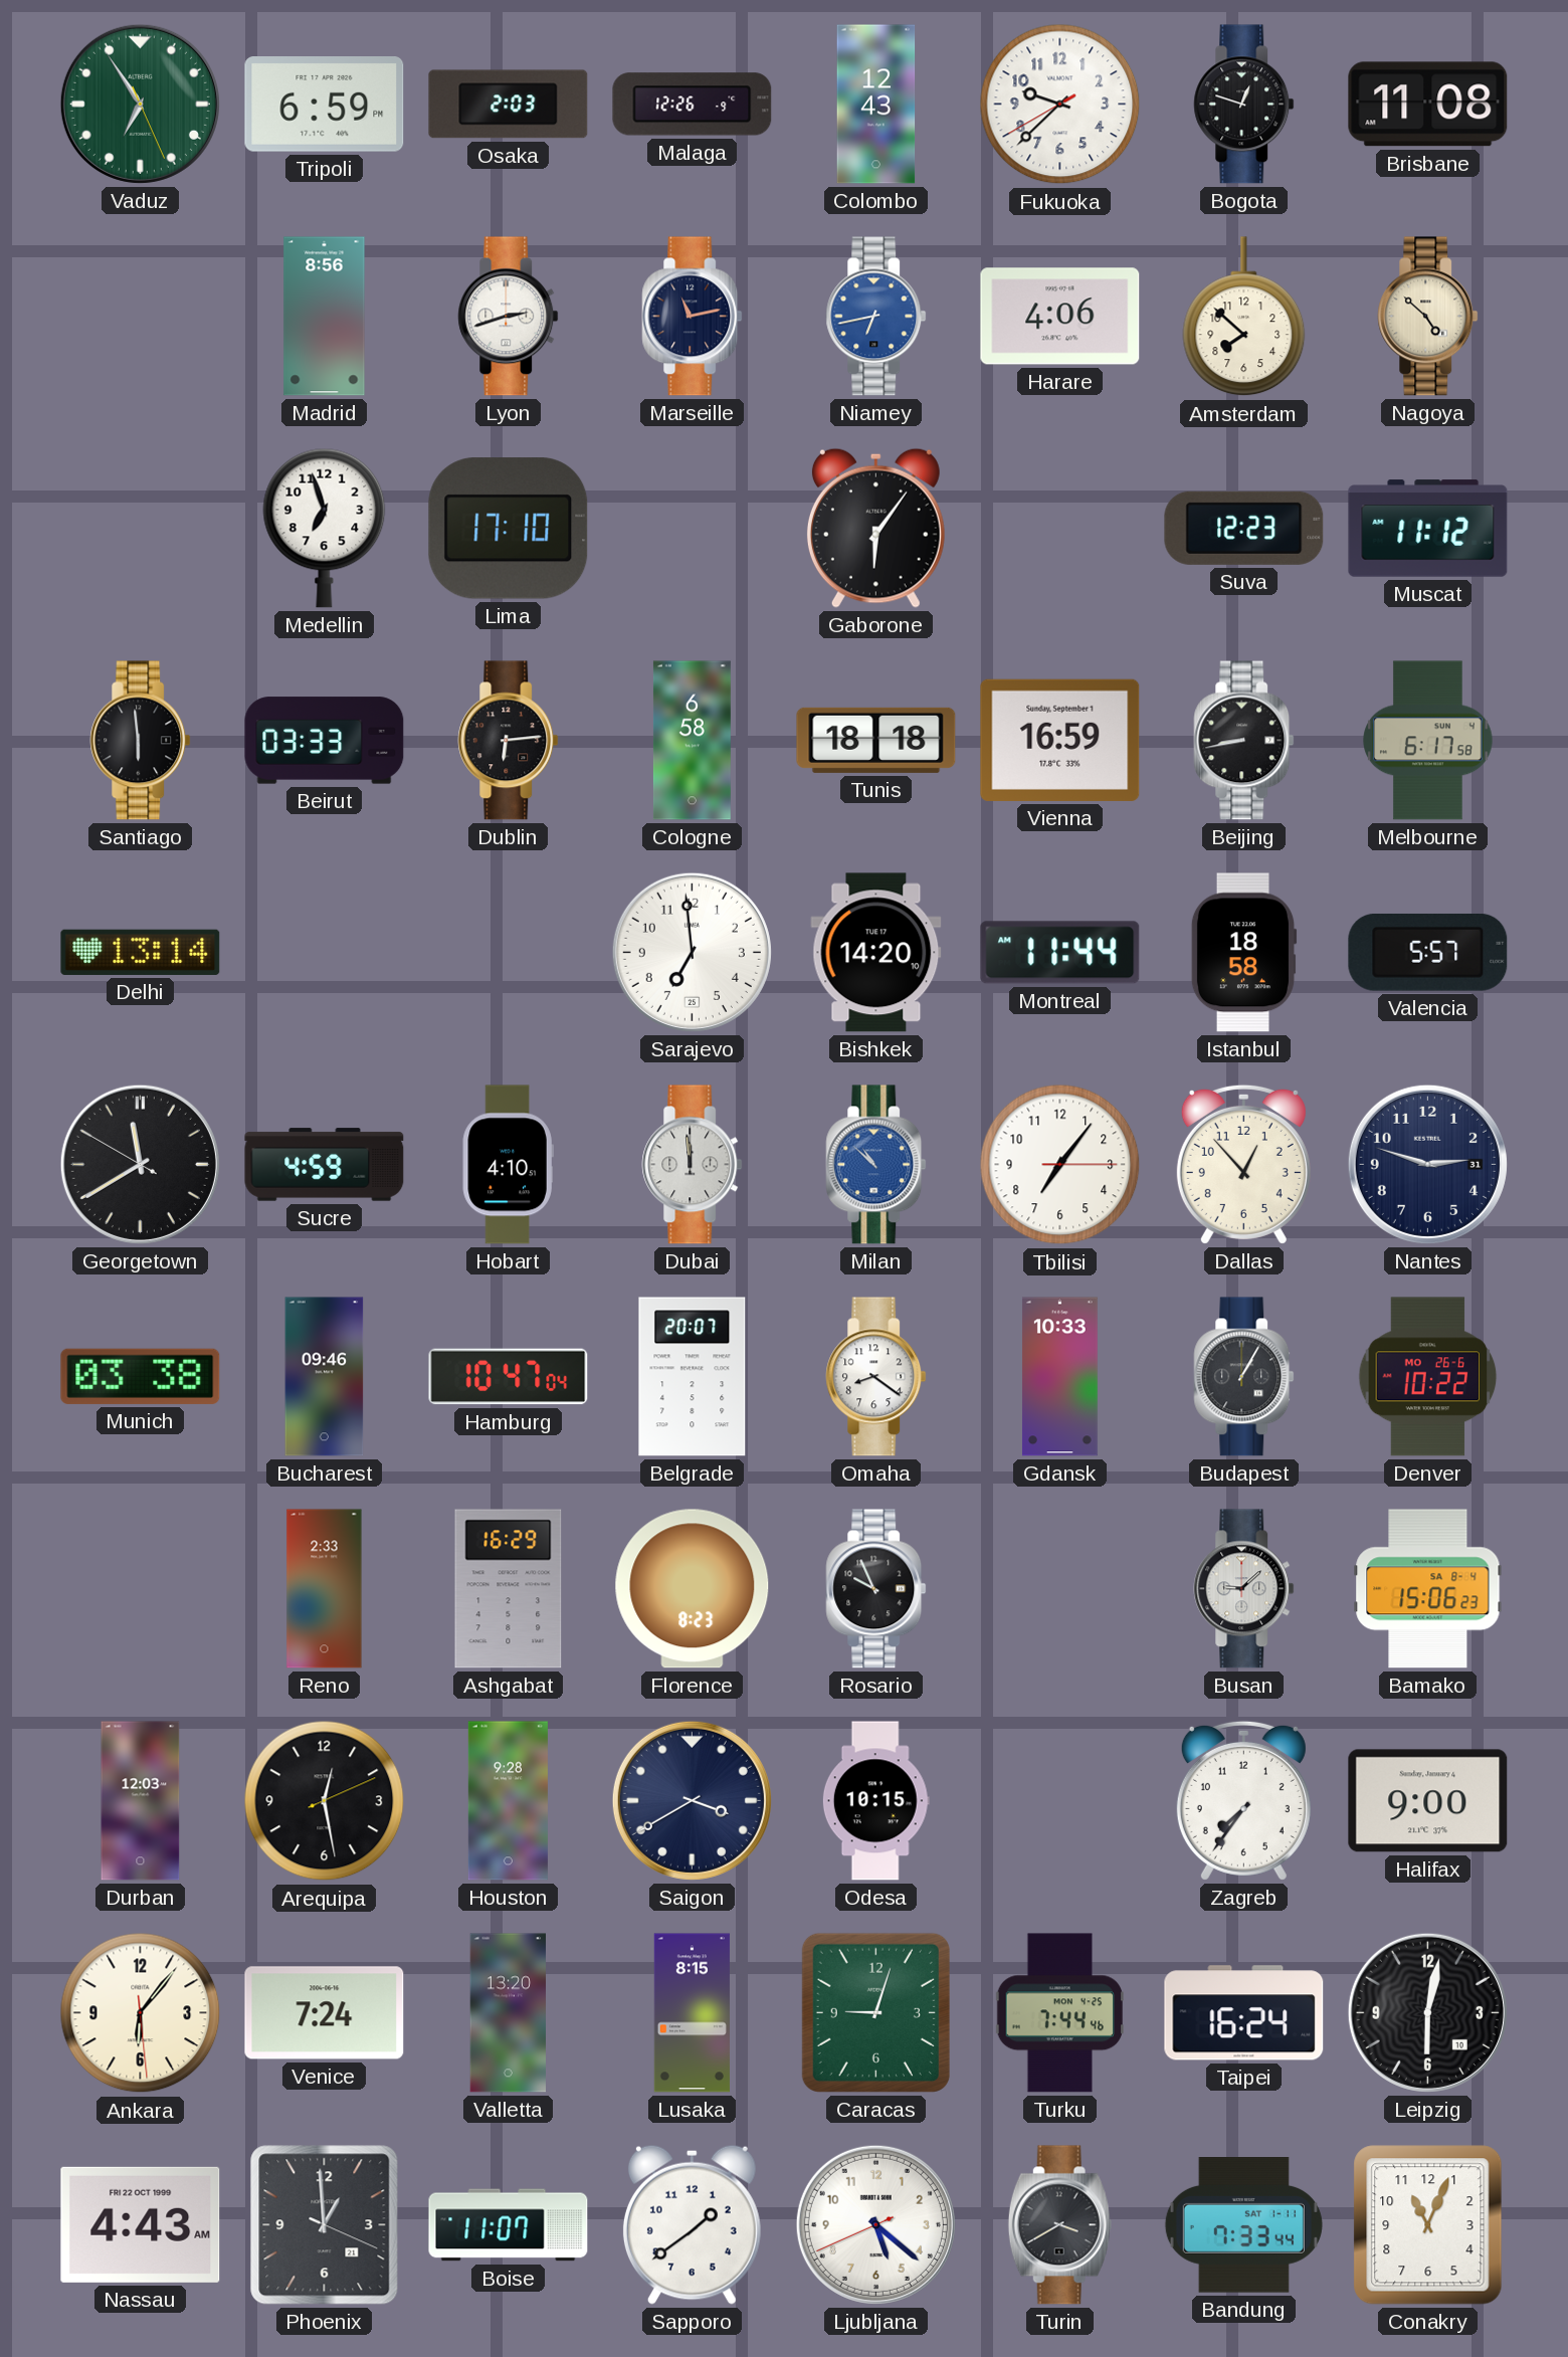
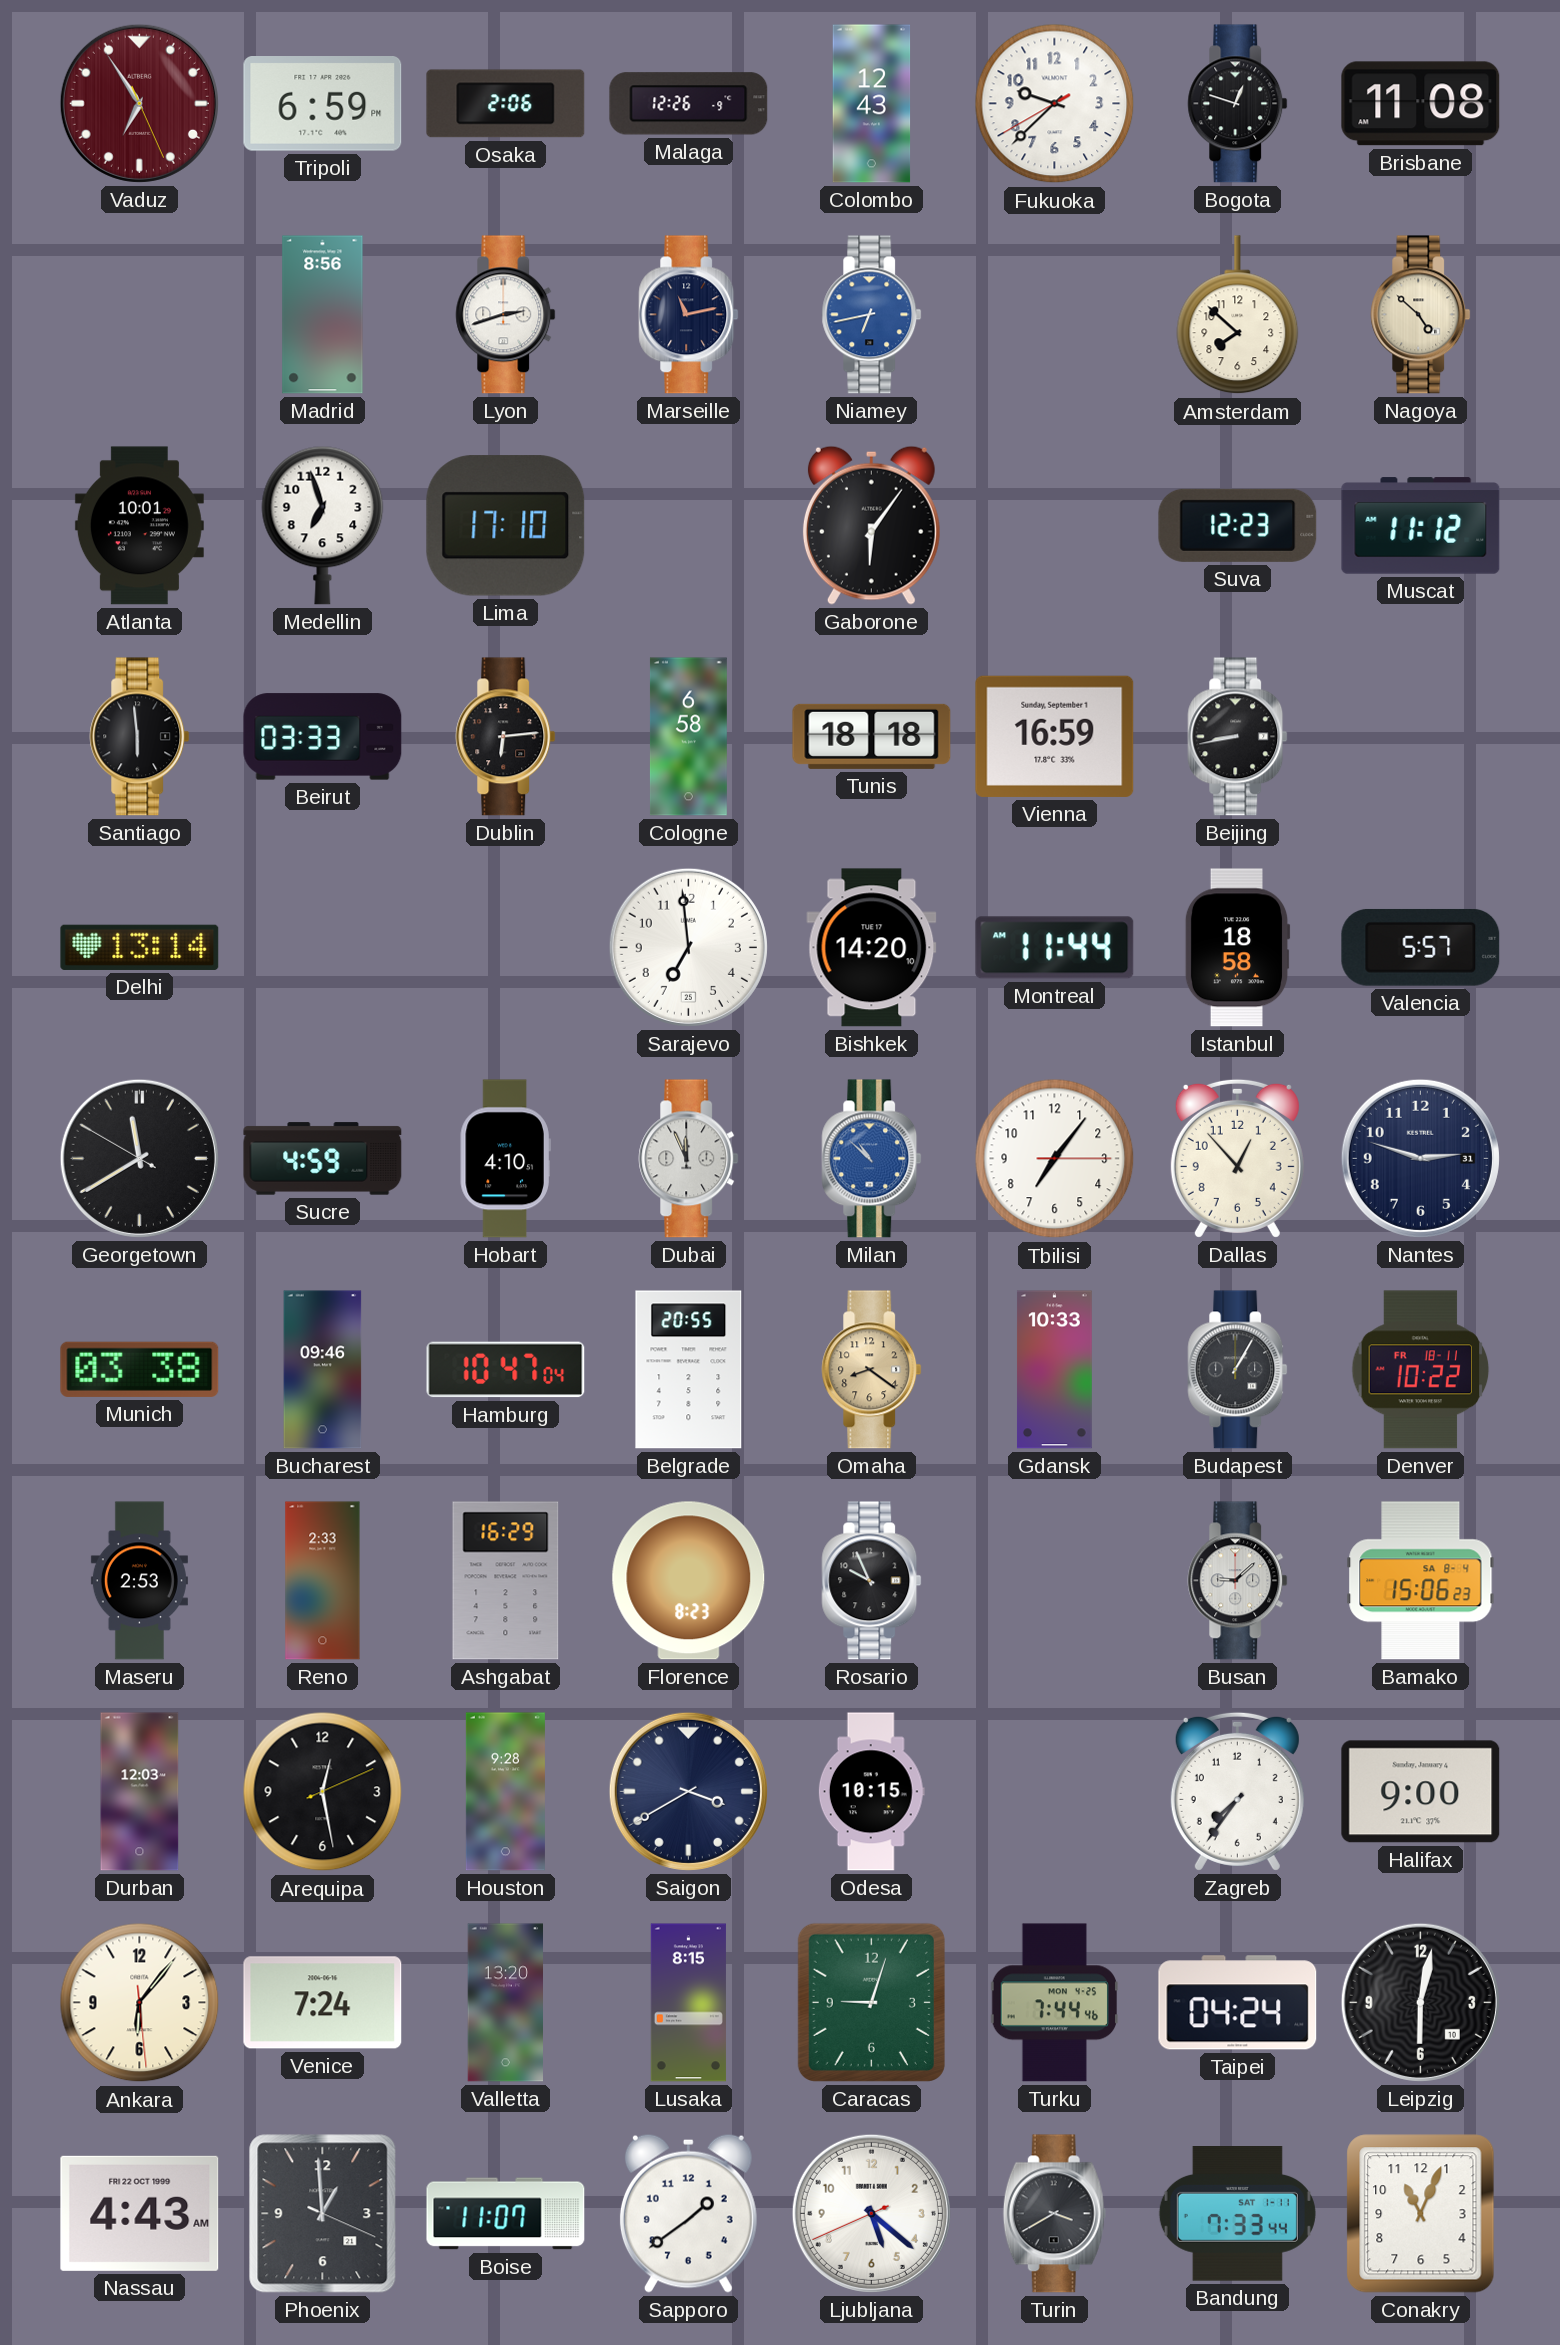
Vaduz dial: green -> burgundy (139, 103)
Osaka: 2:03 -> 2:06 (506, 104)
Harare: 4:06 -> none (1060, 317)
Atlanta: none -> 10:01 (139, 526)
Melbourne: 6:17 -> none (1428, 741)
Dubai: 11:59 -> 11:56 (689, 1159)
Belgrade: 20:07 -> 20:55 (689, 1370)
Omaha dial: white -> champagne (872, 1370)
Denver date: MO 26-6 -> FR 18-11 (1421, 1370)
Maseru: none -> 2:53 (139, 1581)
Taipei: 16:24 -> 04:24 (1238, 2003)
